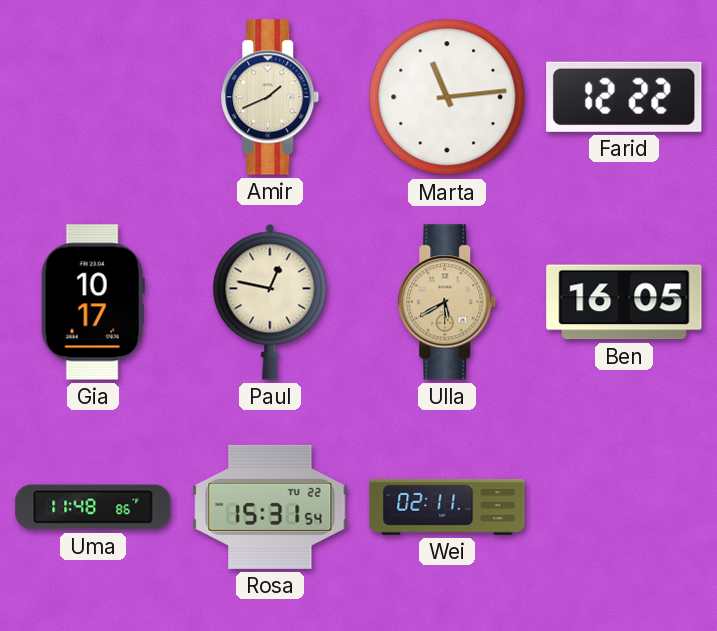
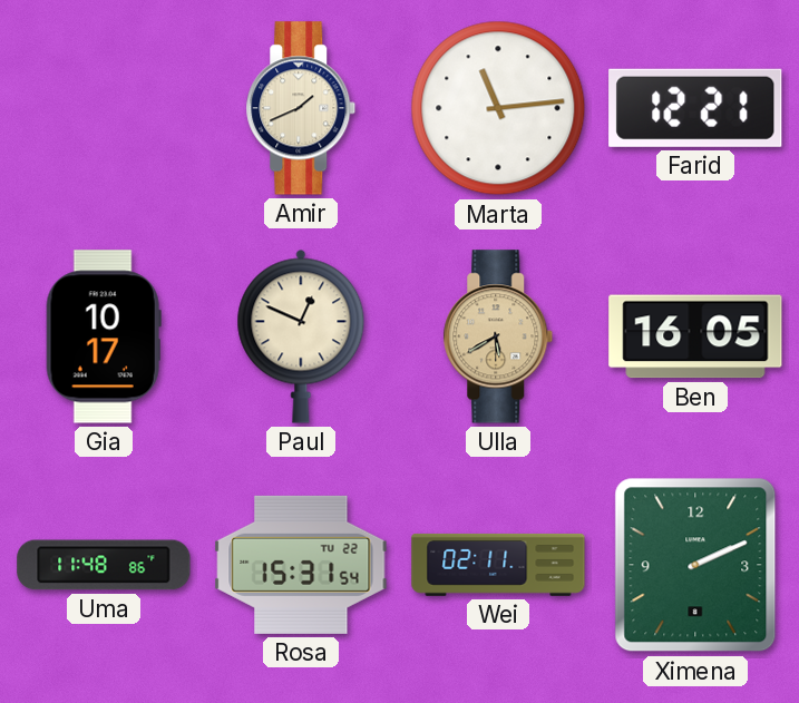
Farid: 12:22 -> 12:21 (695, 108)
Paul: 12:47 -> 12:49 (301, 336)
Ximena: none -> 2:11 (695, 565)
